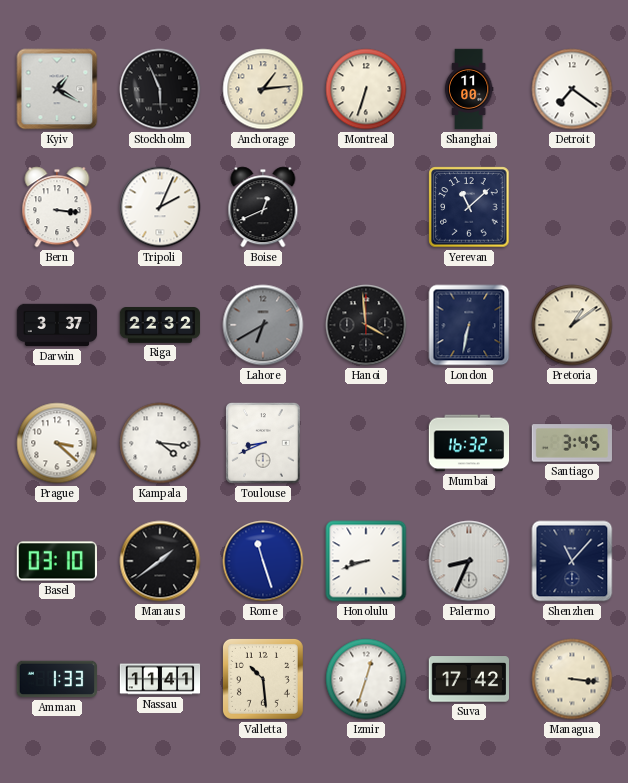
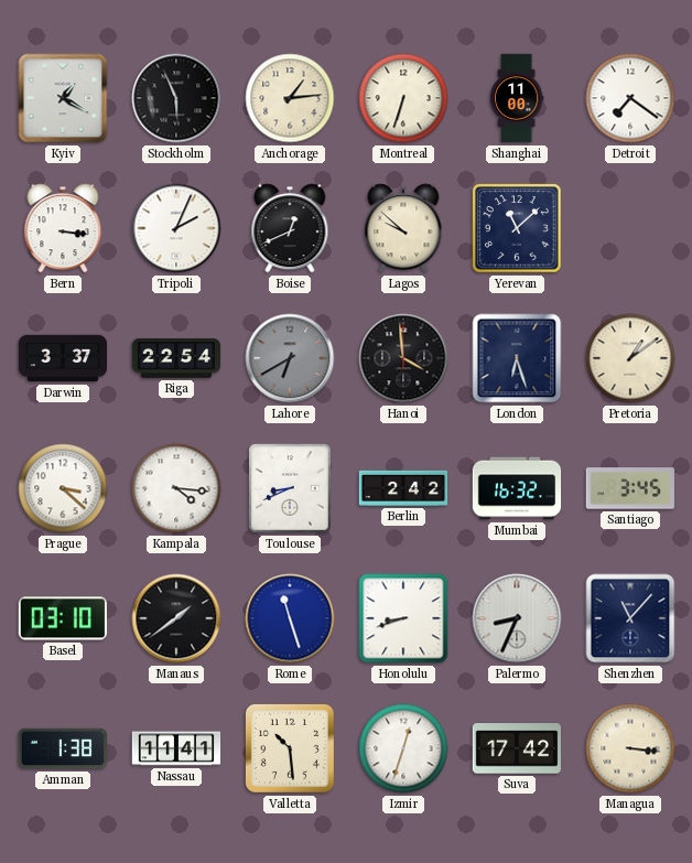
Lagos: none -> 9:52 (403, 228)
Riga: 22:32 -> 22:54 (176, 358)
London: 6:32 -> 6:27 (517, 358)
Berlin: none -> 2:42 (403, 488)
Amman: 1:33 -> 1:38 (63, 748)
